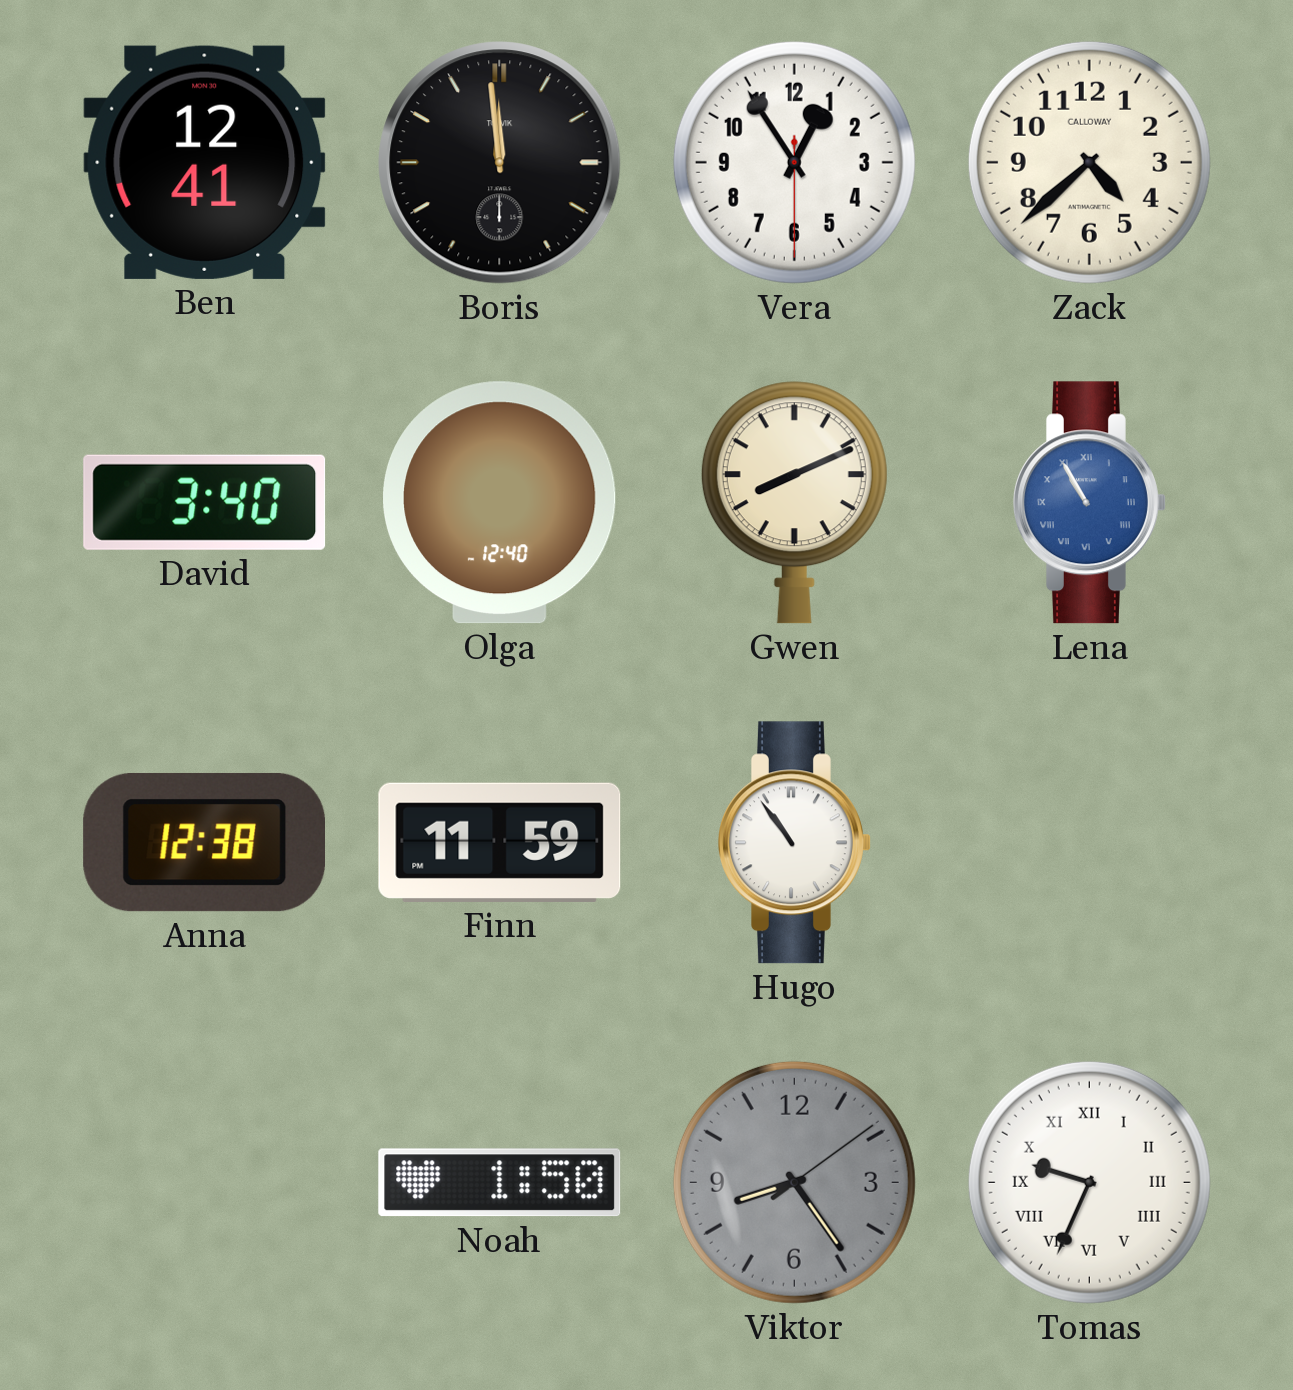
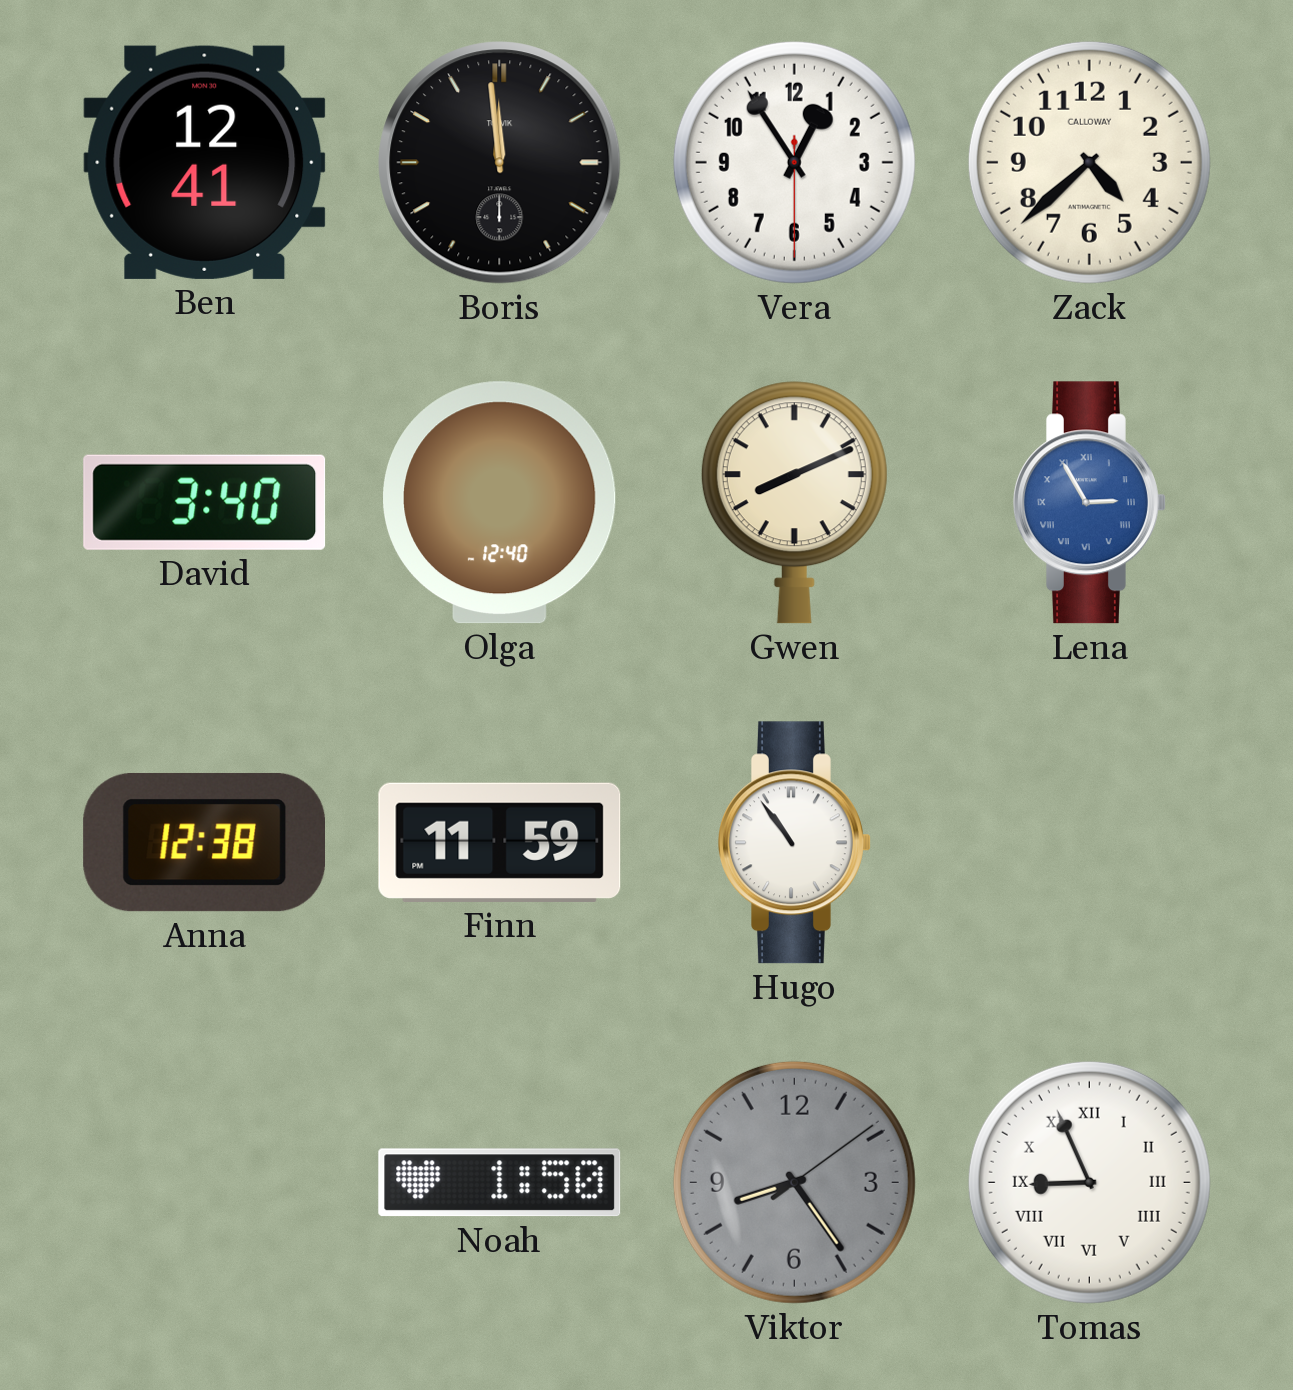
Lena: 10:55 -> 2:55 (1090, 503)
Tomas: 9:34 -> 8:56 (1089, 1182)
